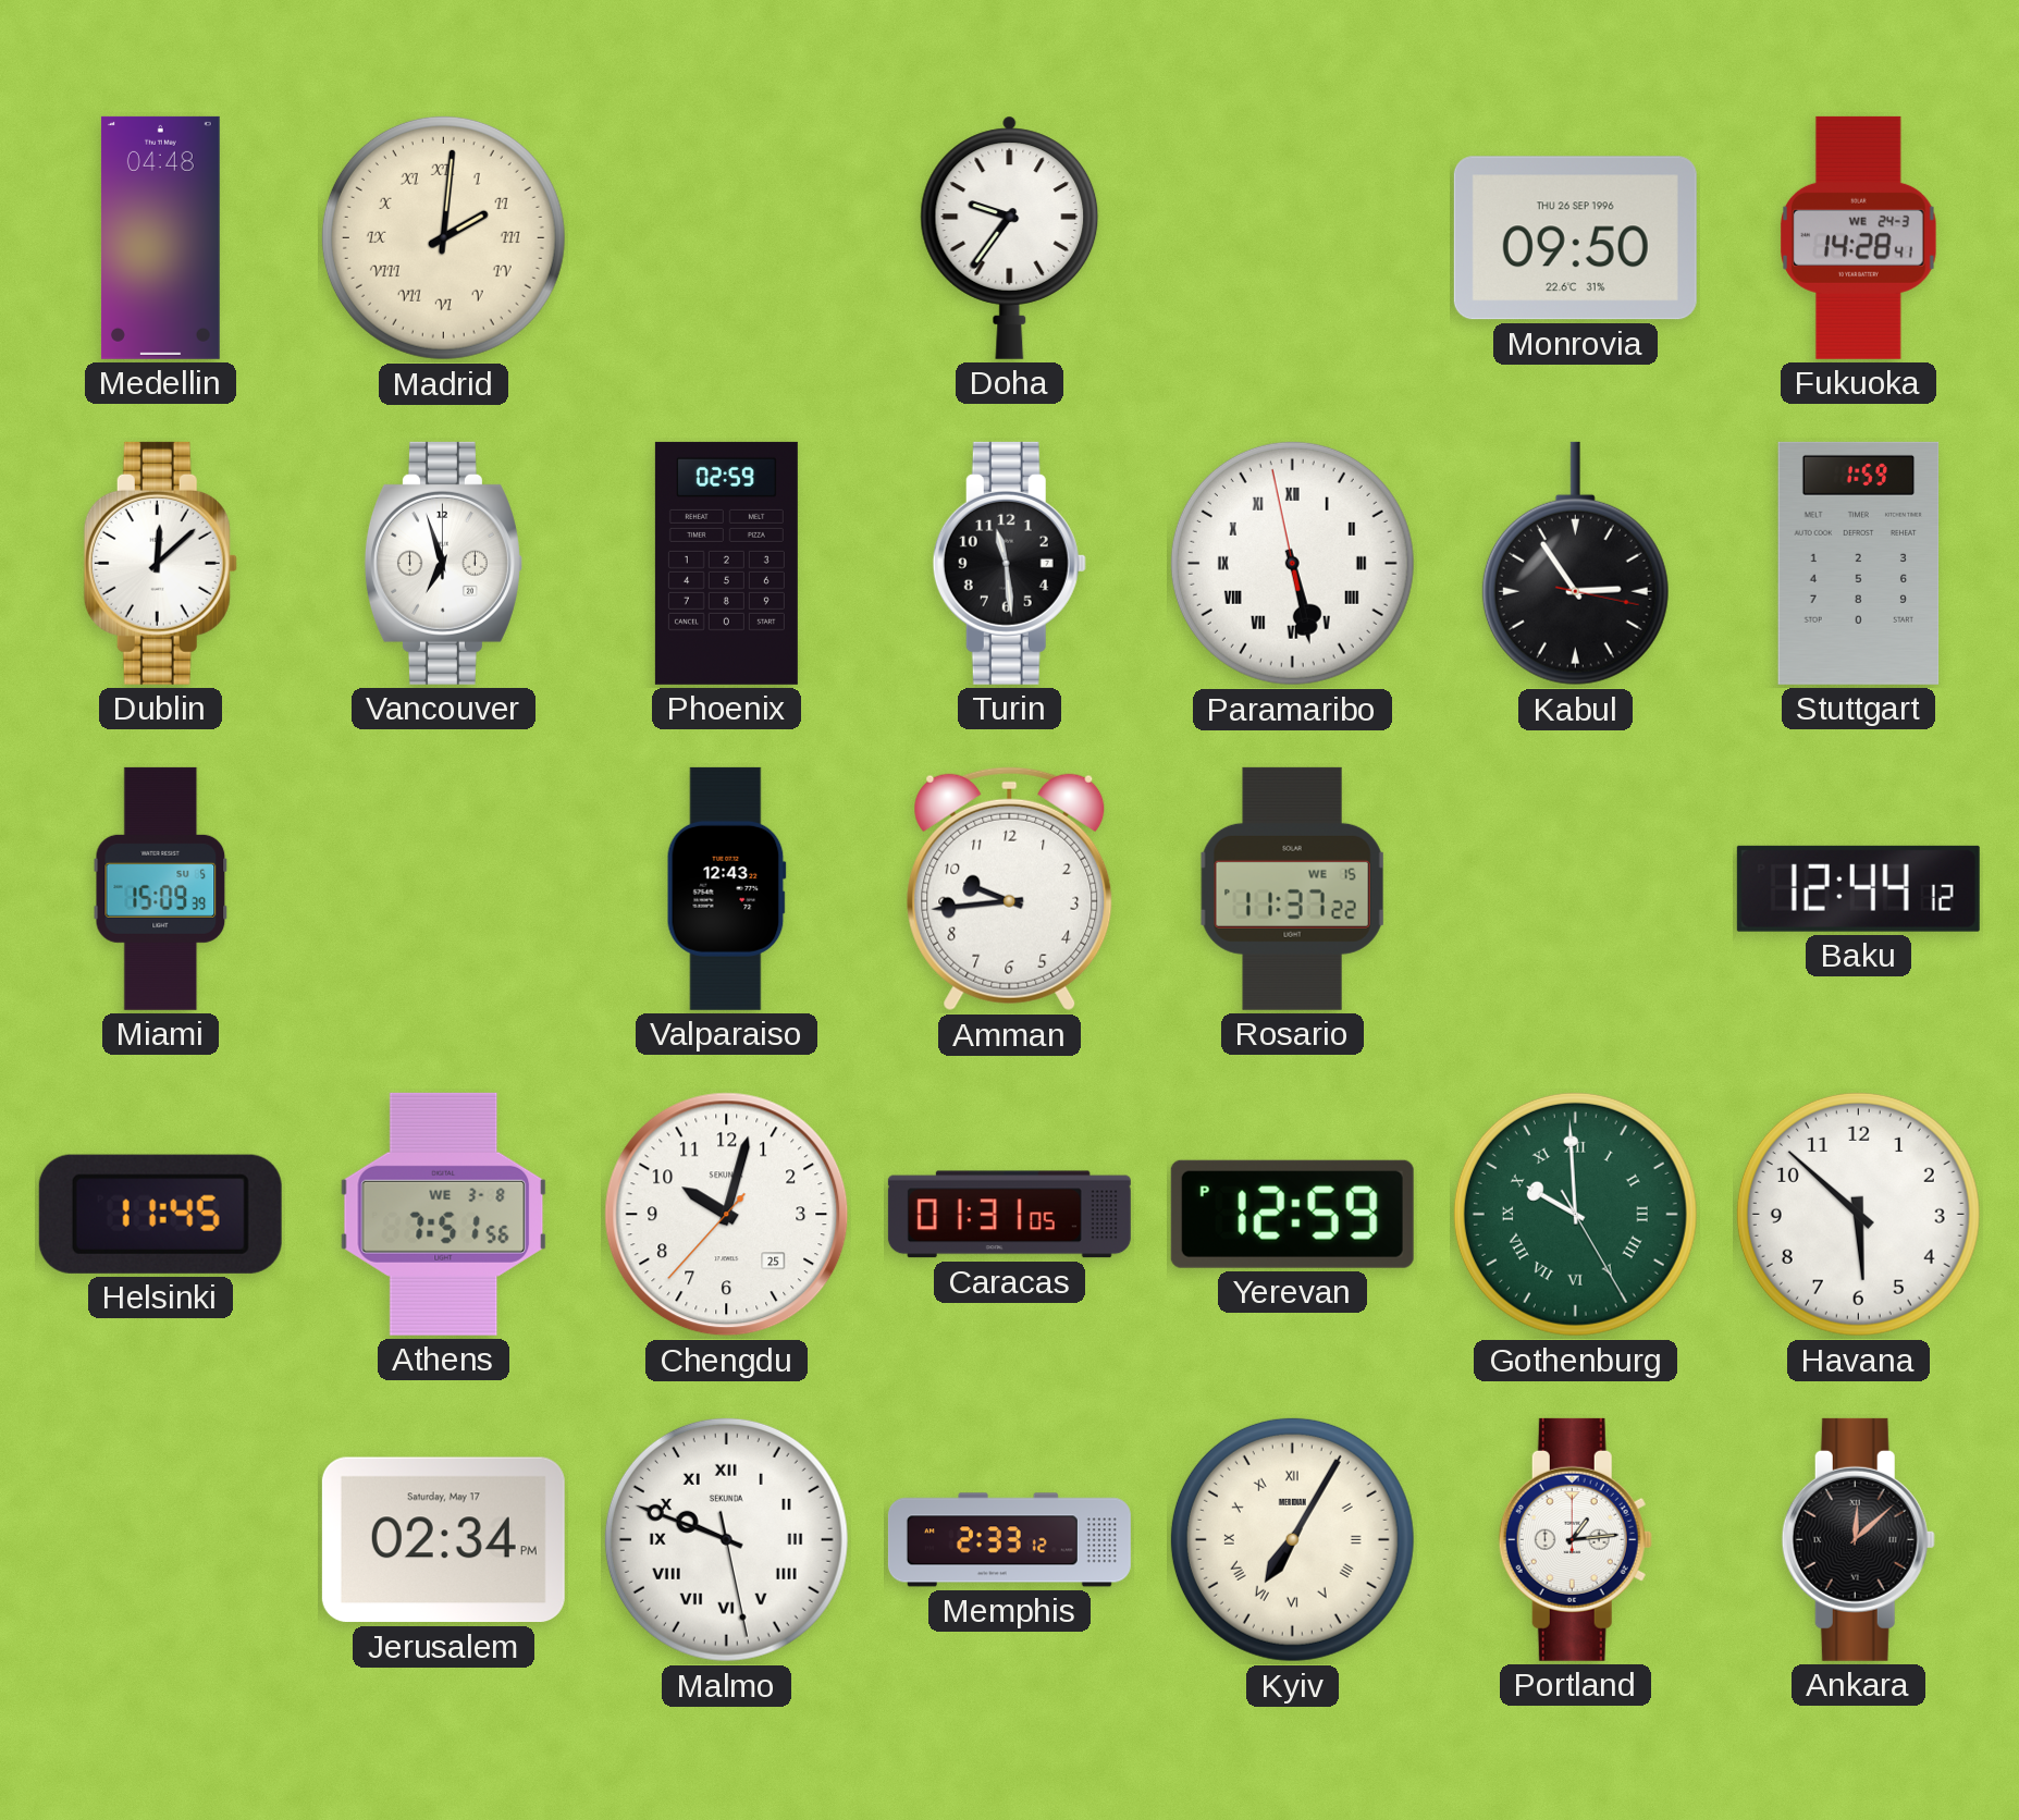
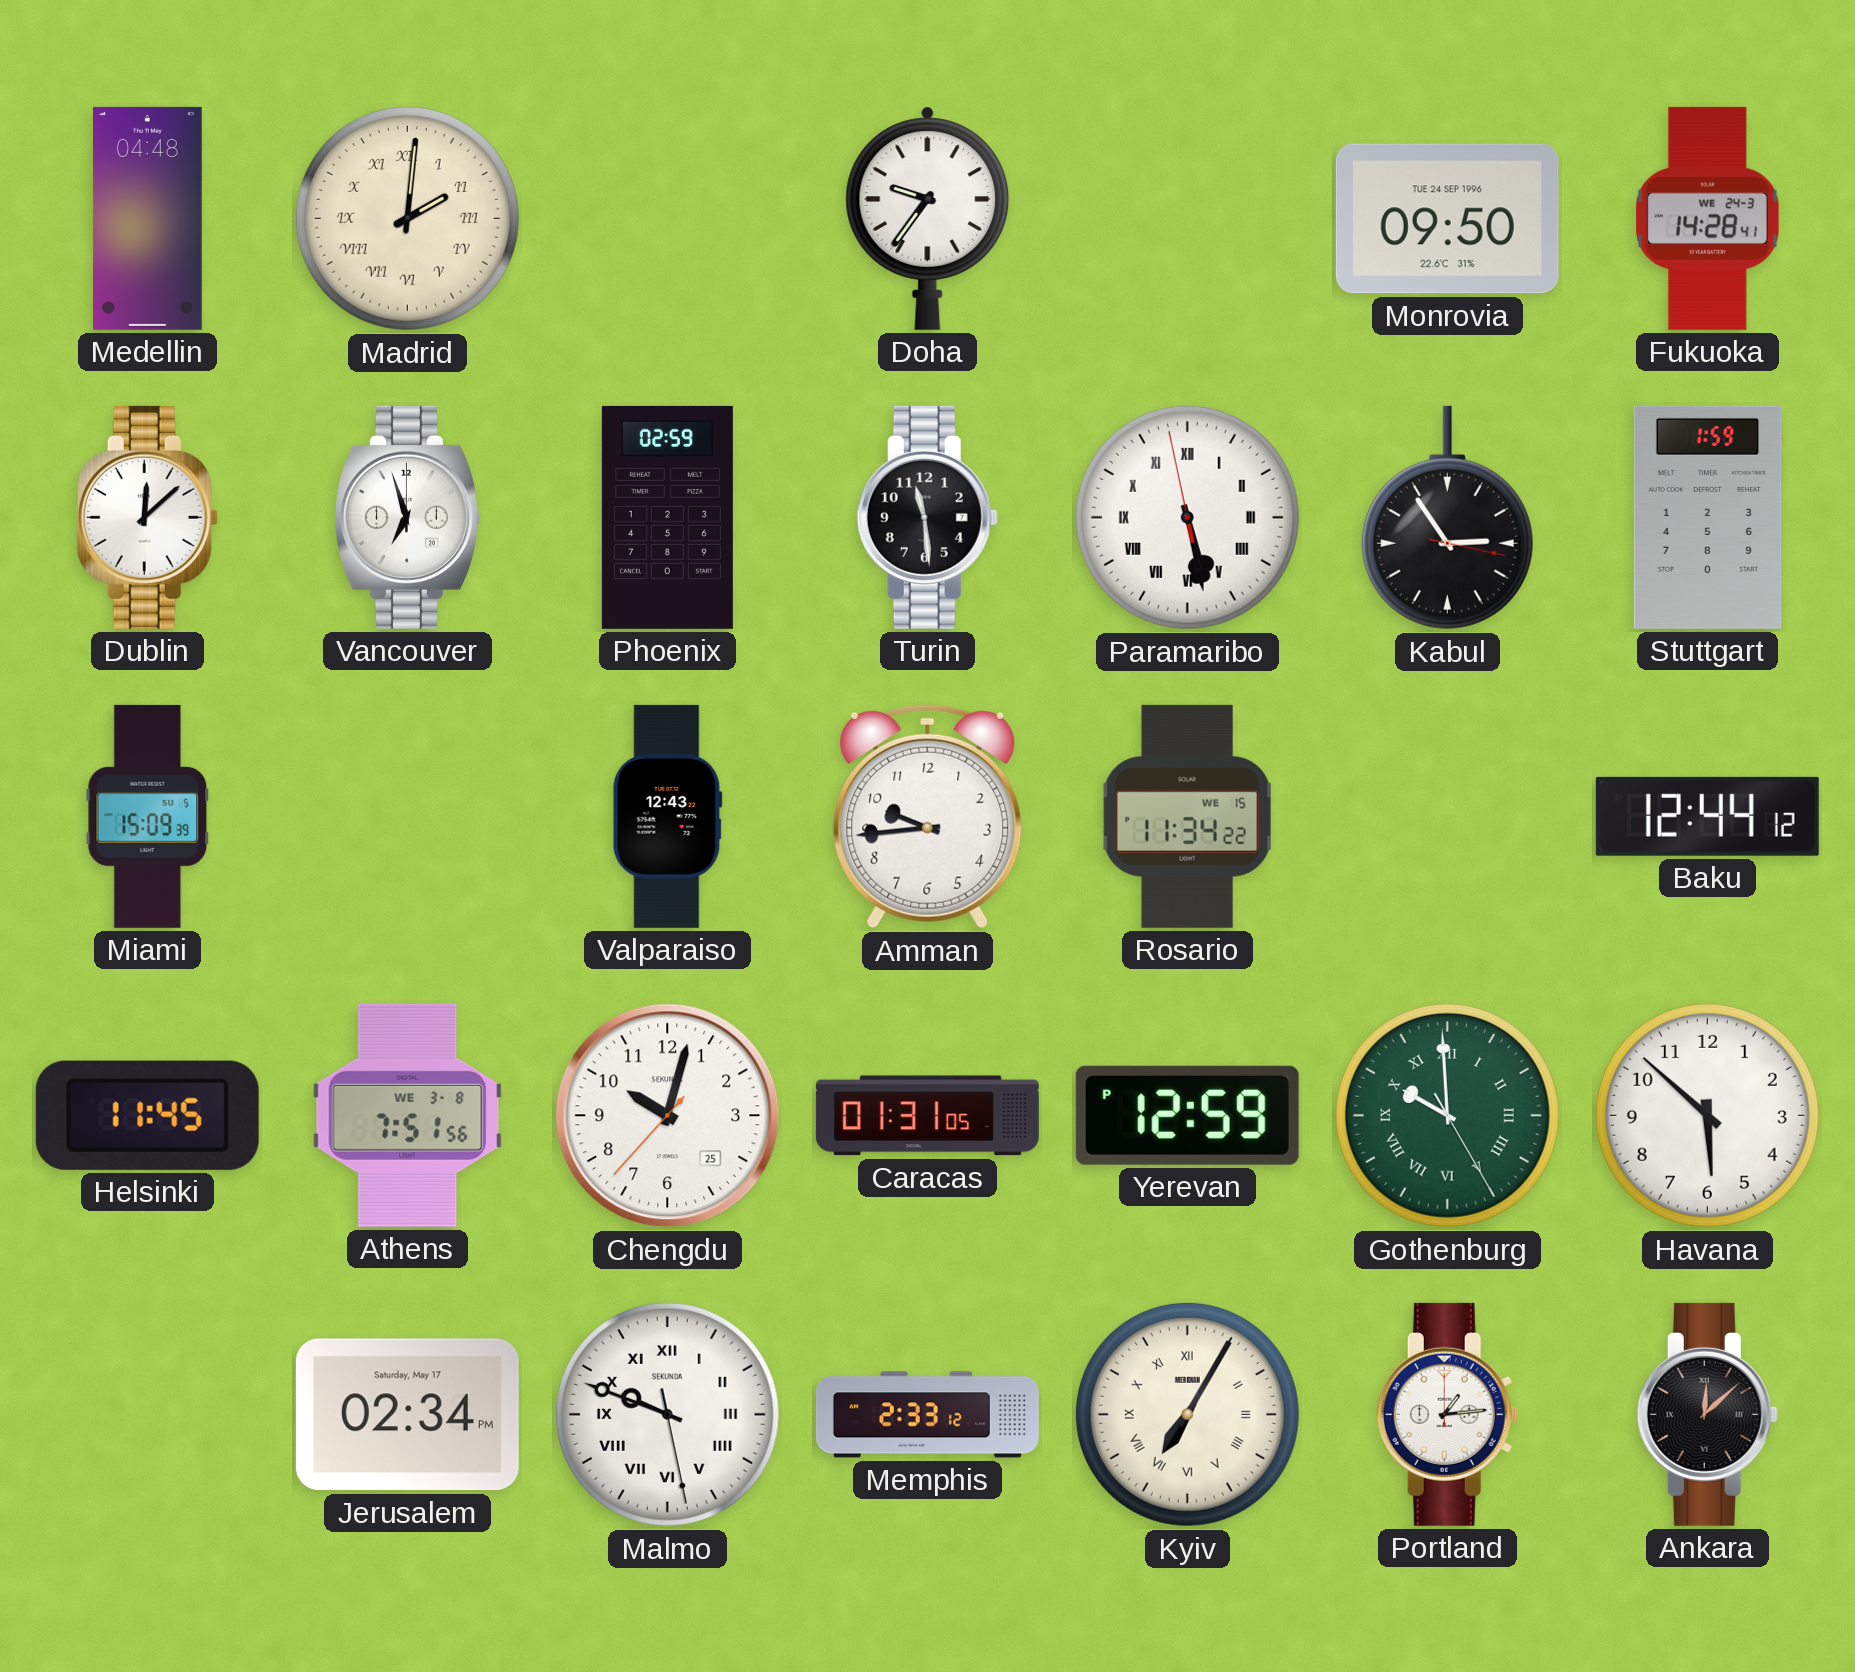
Monrovia date: THU 26 SEP 1996 -> TUE 24 SEP 1996 (1447, 219)
Rosario: 11:37 -> 11:34 (1188, 816)
